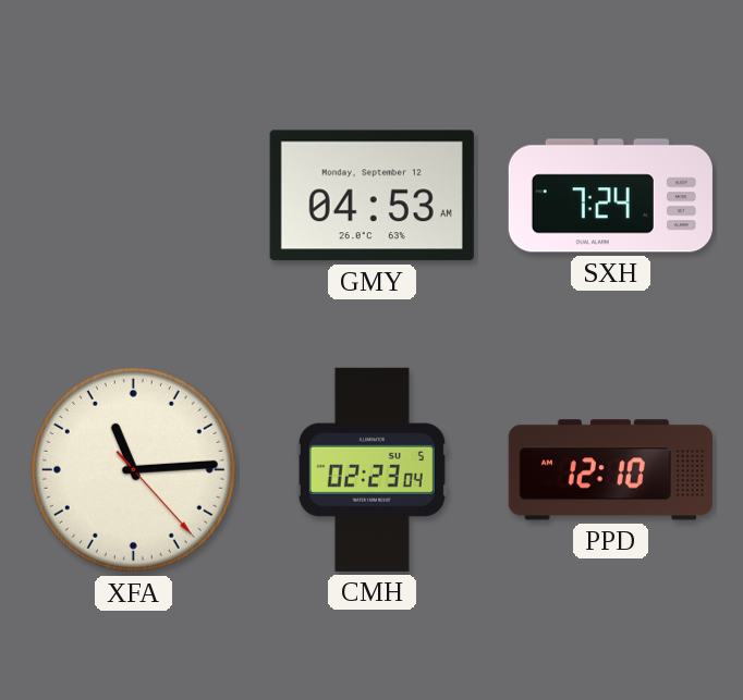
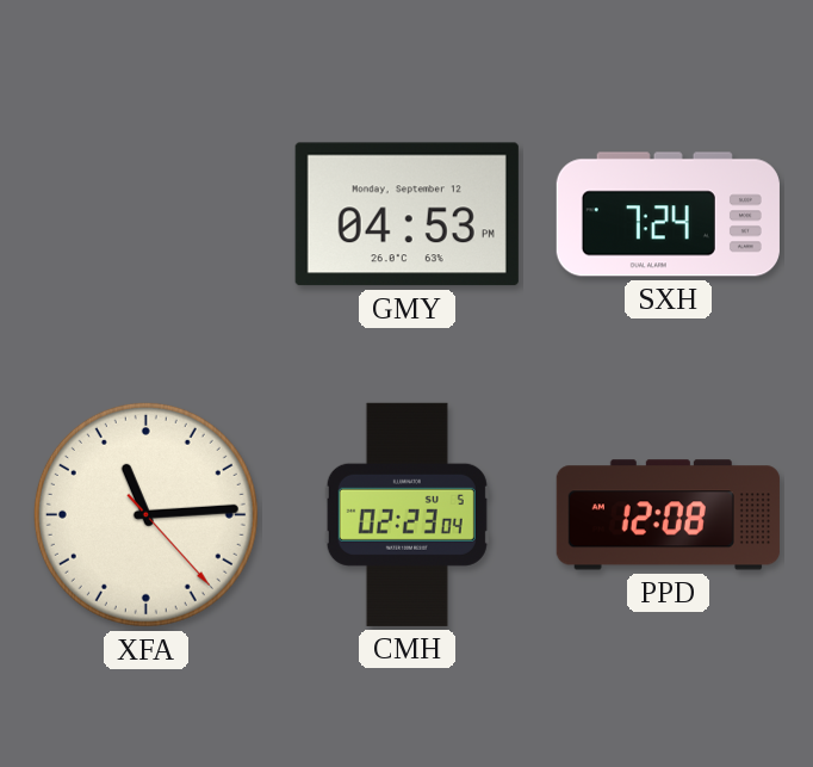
GMY: 04:53 AM -> 04:53 PM (406, 215)
PPD: 12:10 -> 12:08 (668, 515)
